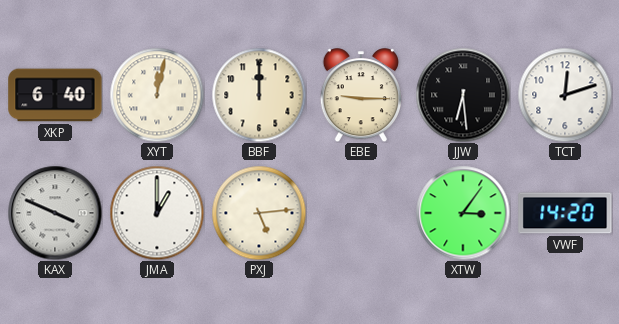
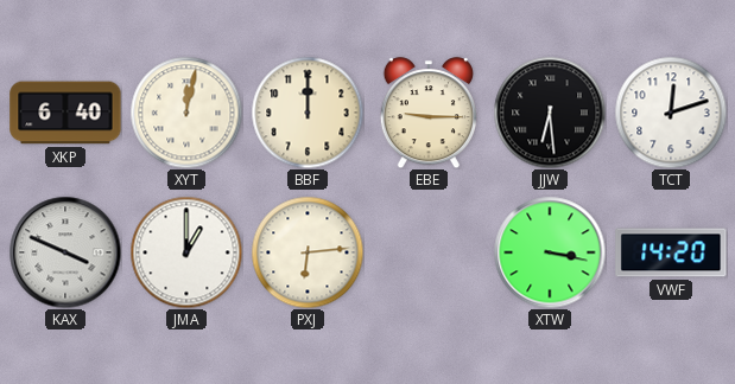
PXJ: 5:14 -> 6:14 (308, 252)
XTW: 3:06 -> 3:17 (550, 252)
